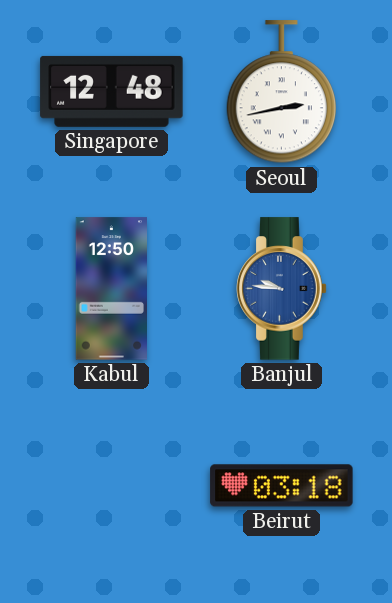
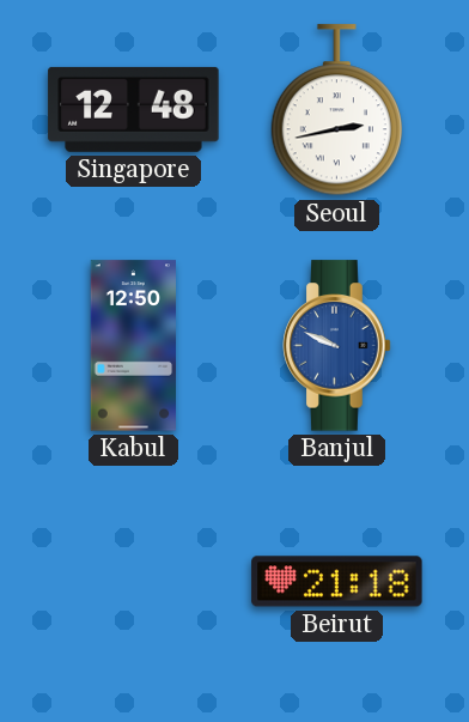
Banjul: 9:46 -> 9:49 (337, 346)
Beirut: 03:18 -> 21:18 (337, 582)
